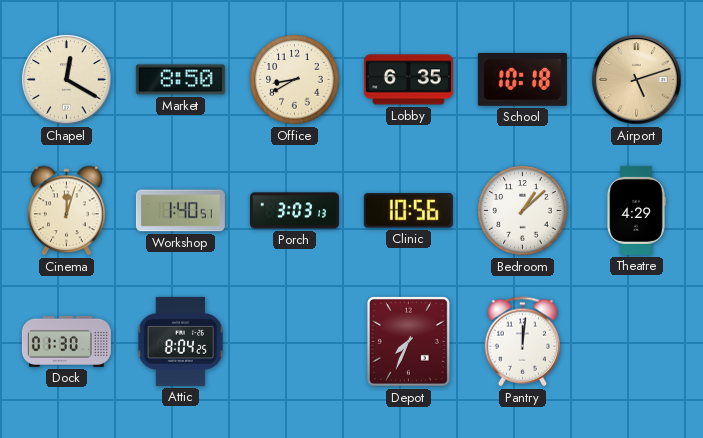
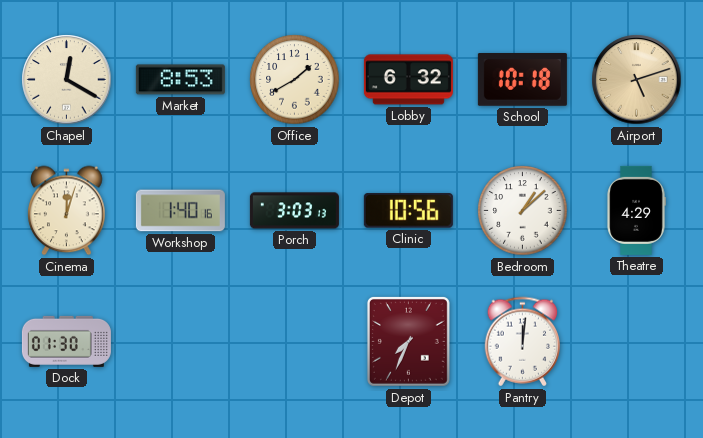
Market: 8:50 -> 8:53 (180, 80)
Office: 8:40 -> 1:40 (295, 80)
Lobby: 6:35 -> 6:32 (408, 80)
Workshop: 1:40:51 -> 1:40:16 (180, 211)
Attic: 8:04 -> none (181, 341)
